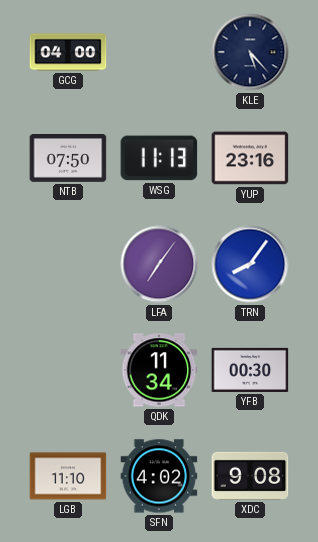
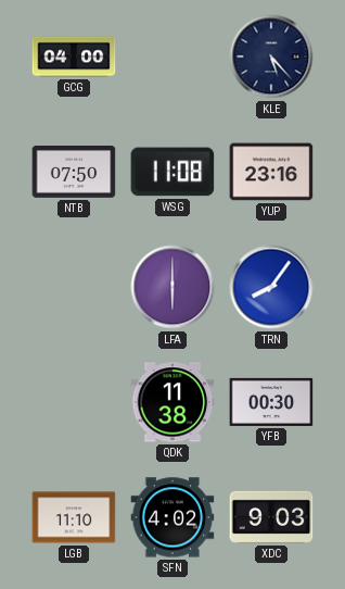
WSG: 11:13 -> 11:08 (173, 172)
LFA: 7:06 -> 6:00 (173, 287)
QDK: 11:34 -> 11:38 (173, 402)
XDC: 9:08 -> 9:03 (271, 517)
